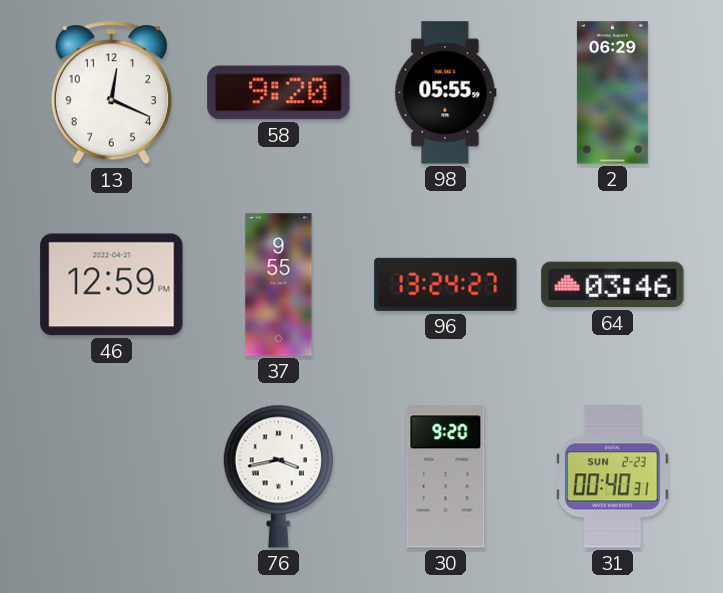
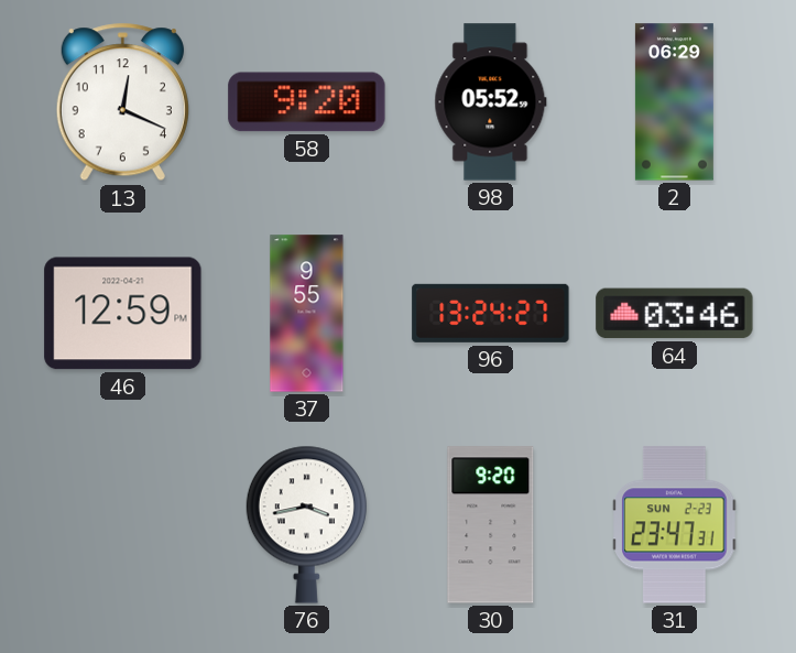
98: 05:55 -> 05:52 (491, 102)
31: 00:40 -> 23:47 (675, 525)
